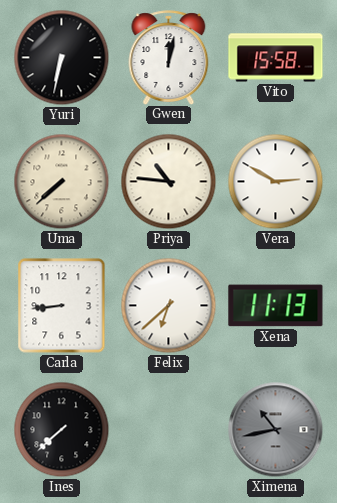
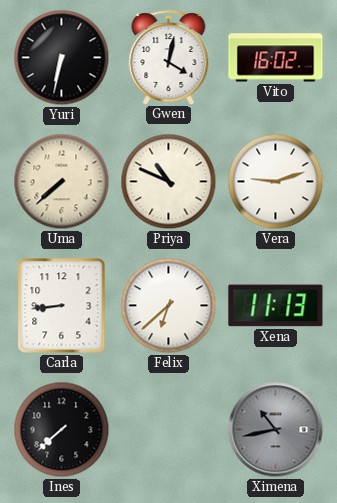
Gwen: 12:02 -> 4:02 (169, 57)
Vito: 15:58 -> 16:02 (276, 58)
Priya: 10:46 -> 10:49 (169, 182)
Vera: 2:50 -> 9:12 (276, 182)
